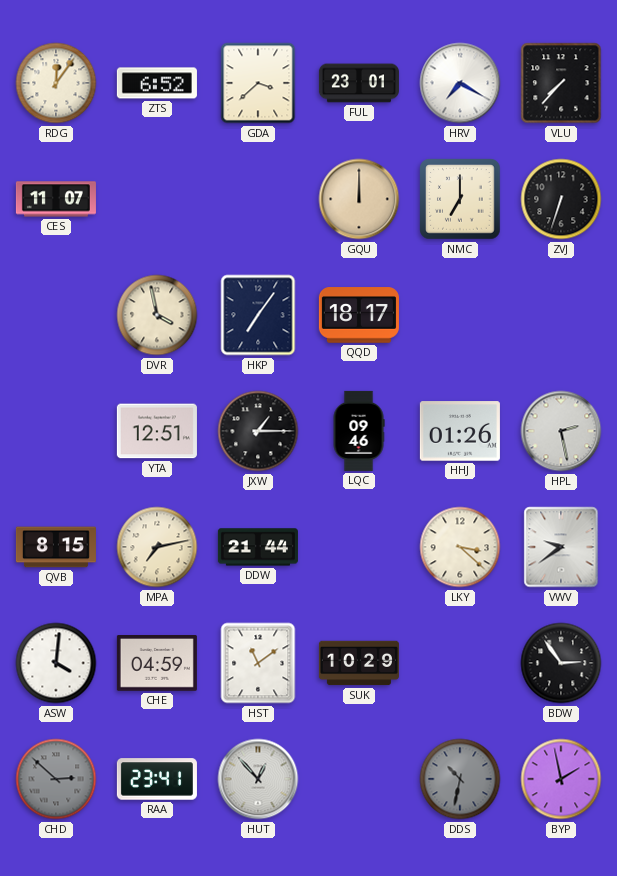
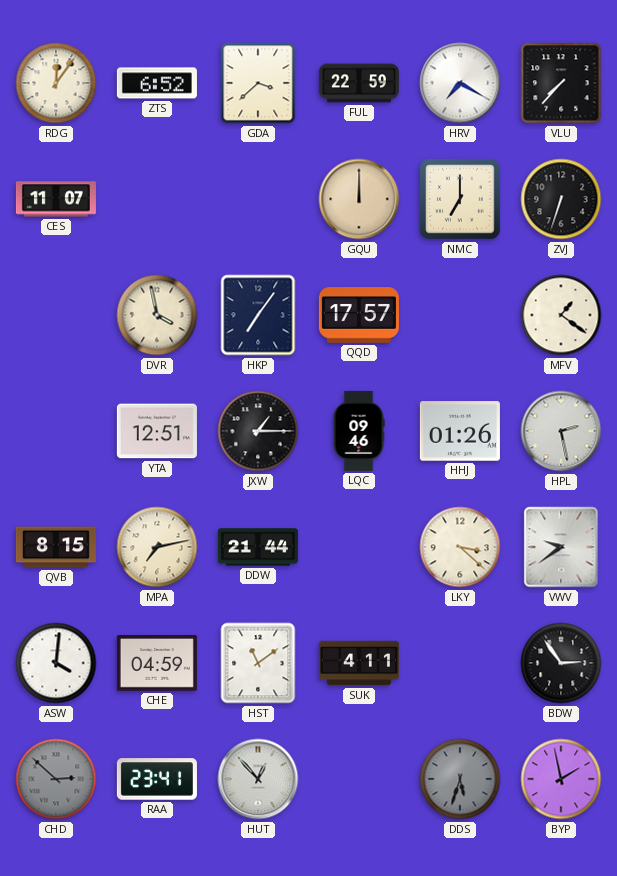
FUL: 23:01 -> 22:59 (359, 83)
QQD: 18:17 -> 17:57 (359, 315)
MFV: none -> 1:21 (561, 315)
SUK: 10:29 -> 4:11 (359, 663)
DDS: 10:32 -> 5:33 (460, 779)
